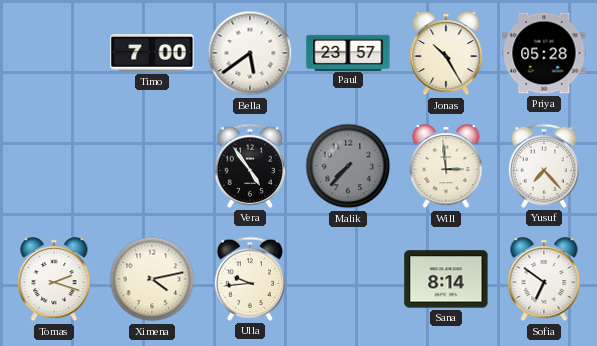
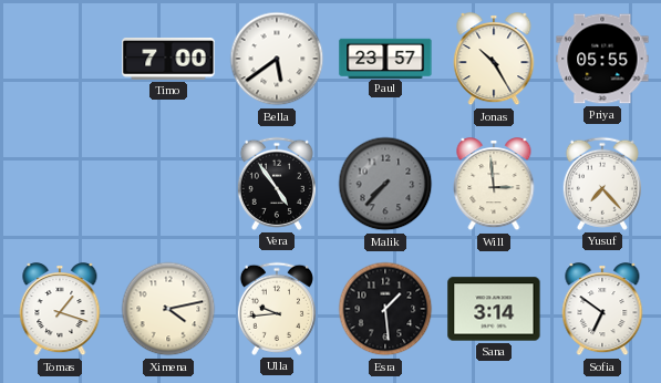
Priya: 05:28 -> 05:55 (602, 59)
Tomas: 2:18 -> 1:18 (60, 310)
Esra: none -> 1:29 (385, 309)
Sana: 8:14 -> 3:14 (494, 309)
